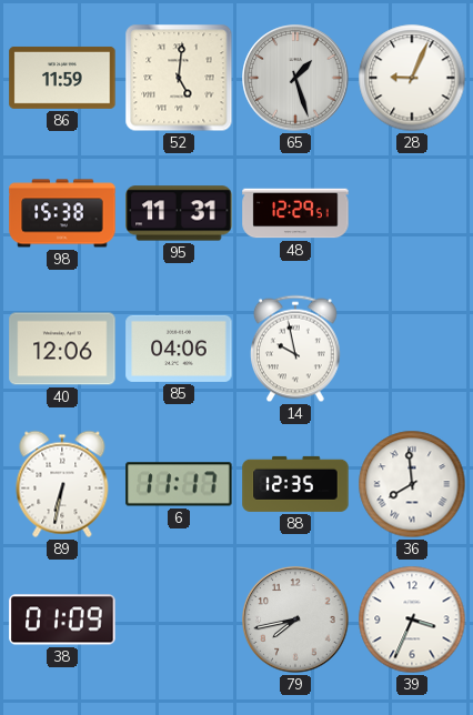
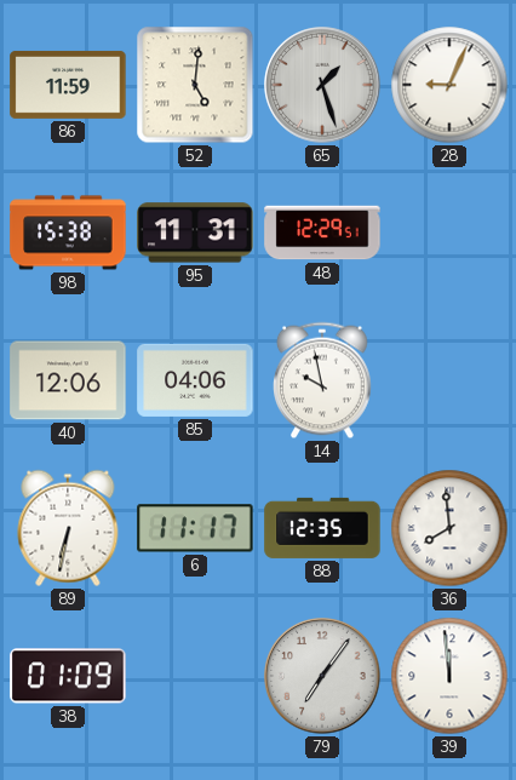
79: 7:43 -> 7:06 (322, 676)
39: 3:34 -> 11:59 (449, 676)
